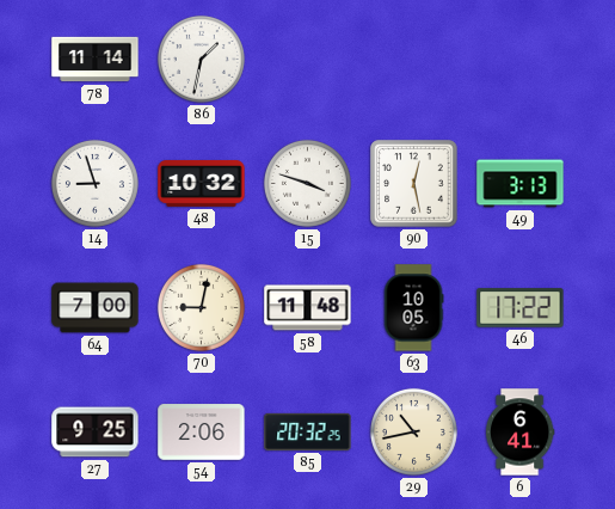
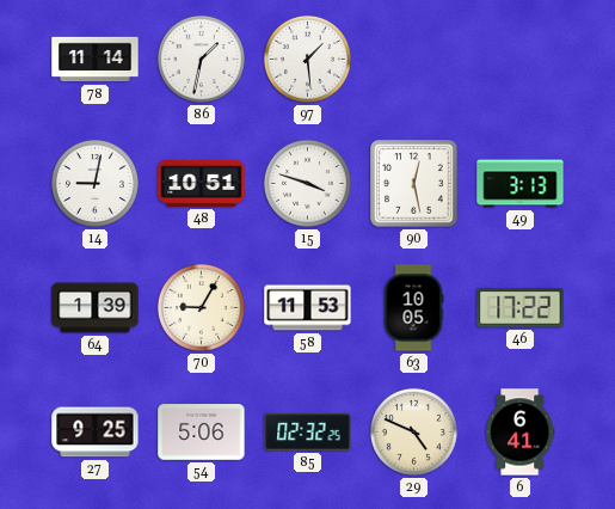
97: none -> 1:29 (307, 59)
14: 8:57 -> 9:02 (94, 183)
48: 10:32 -> 10:51 (202, 183)
64: 7:00 -> 1:39 (96, 308)
70: 9:02 -> 9:05 (201, 307)
58: 11:48 -> 11:53 (308, 308)
54: 2:06 -> 5:06 (202, 433)
85: 20:32 -> 02:32 (308, 431)
29: 10:43 -> 4:49 (413, 431)
